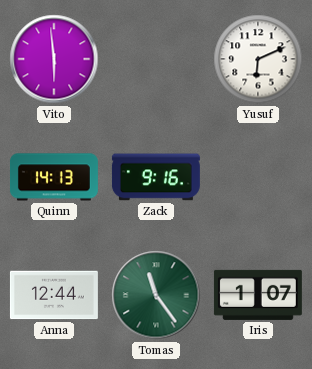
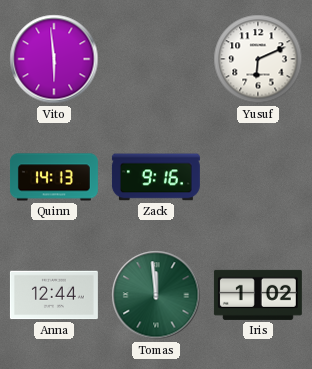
Tomas: 11:24 -> 11:59 (156, 295)
Iris: 1:07 -> 1:02 (258, 295)
